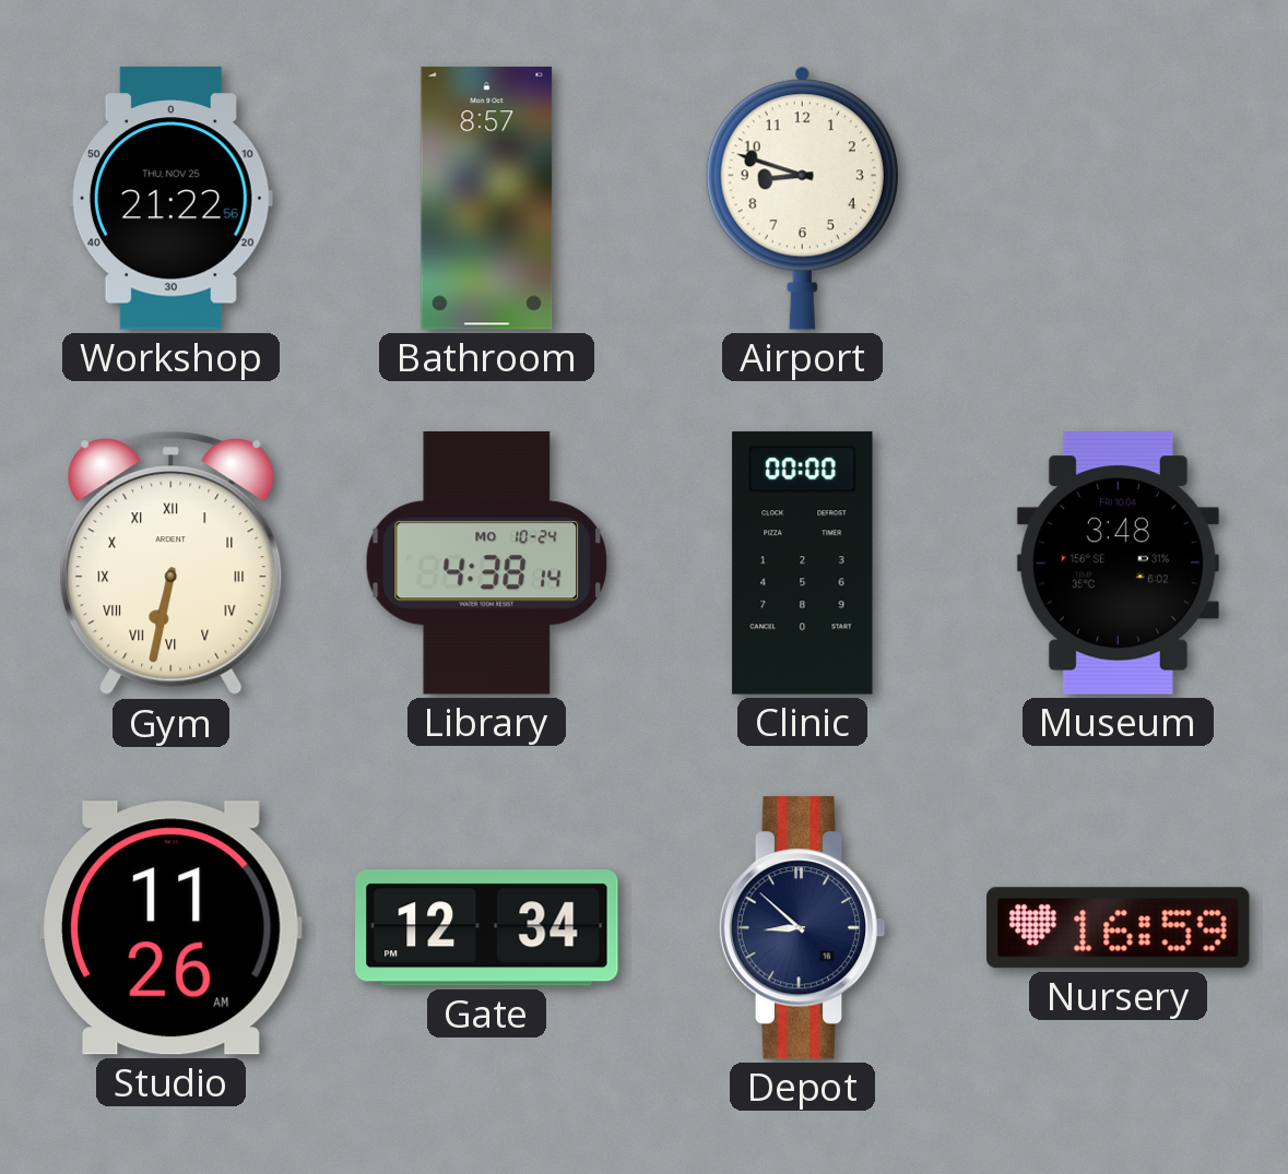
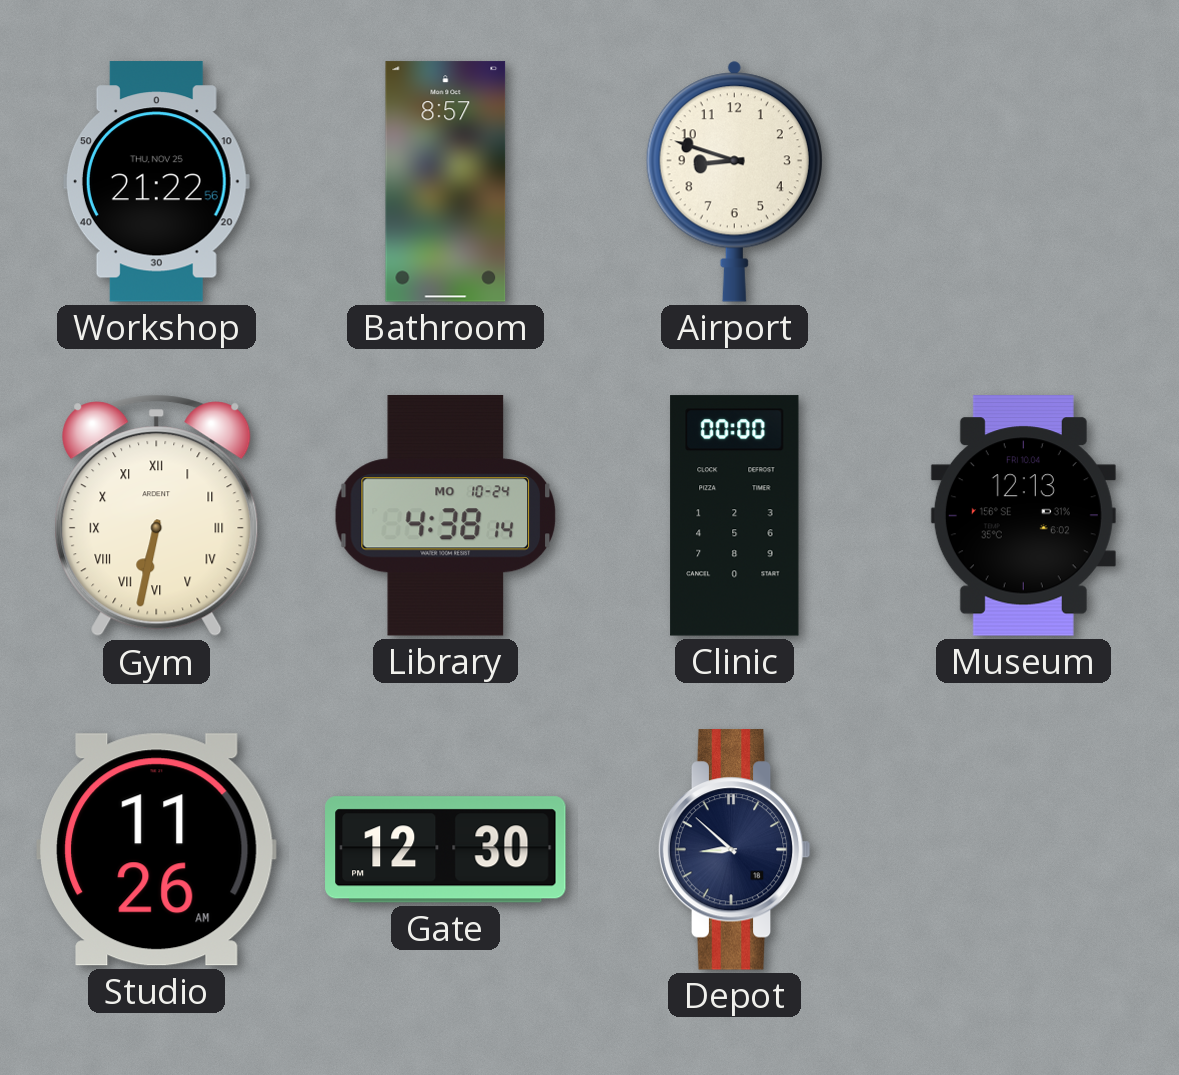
Museum: 3:48 -> 12:13 (1023, 516)
Gate: 12:34 -> 12:30 (446, 850)
Nursery: 16:59 -> none (1119, 928)
